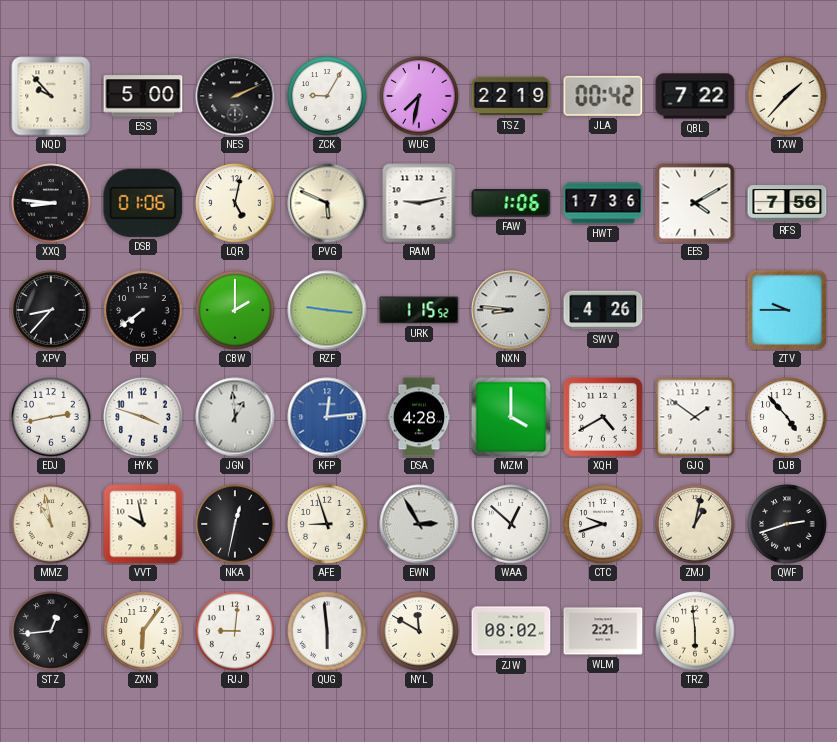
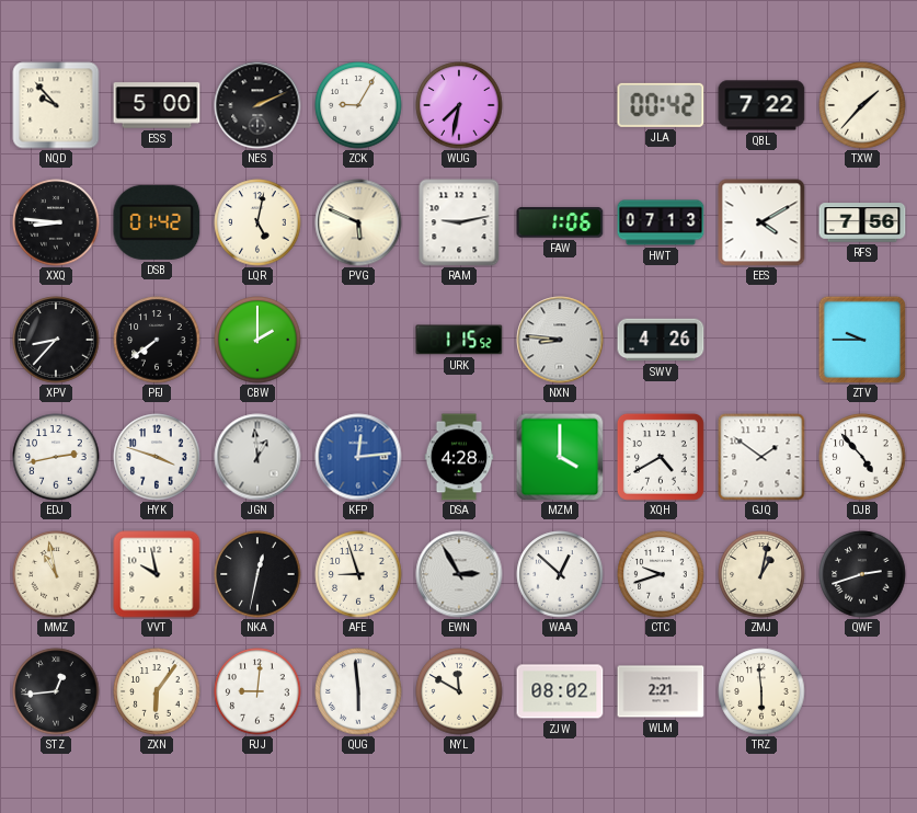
TSZ: 22:19 -> none (511, 96)
DSB: 01:06 -> 01:42 (157, 222)
HWT: 17:36 -> 07:13 (661, 222)
RZF: 9:16 -> none (327, 310)
